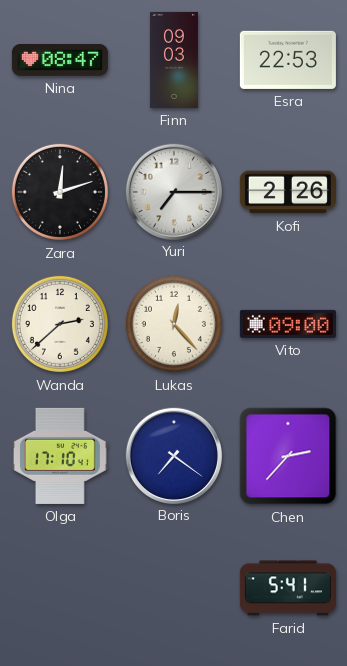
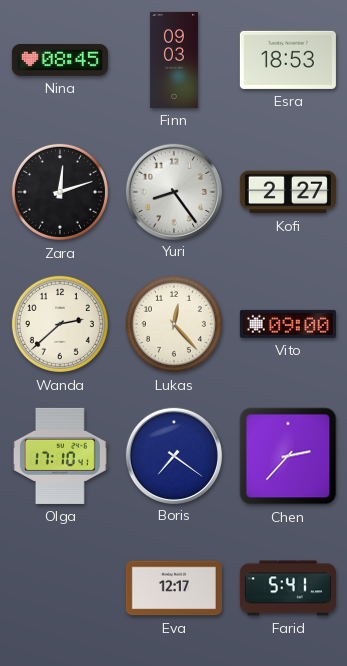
Nina: 08:47 -> 08:45 (60, 60)
Esra: 22:53 -> 18:53 (288, 60)
Yuri: 7:15 -> 8:24 (173, 191)
Kofi: 2:26 -> 2:27 (288, 192)
Eva: none -> 12:17 (174, 588)
